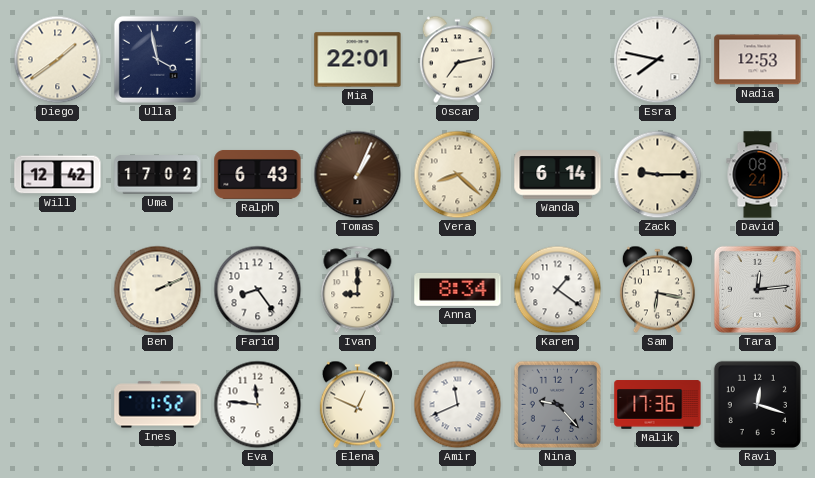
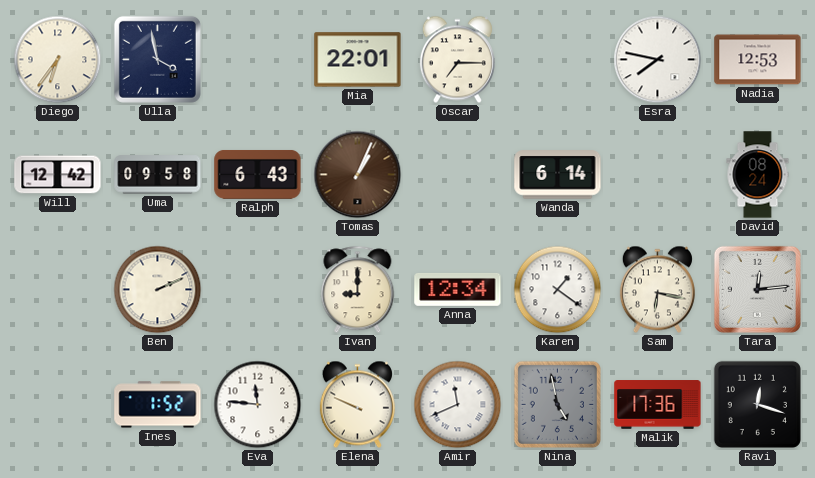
Diego: 1:39 -> 6:36 (58, 60)
Oscar: 7:13 -> 7:15 (457, 60)
Uma: 17:02 -> 09:58 (158, 175)
Vera: 8:22 -> none (458, 175)
Zack: 9:15 -> none (658, 175)
Farid: 8:24 -> none (258, 290)
Anna: 8:34 -> 12:34 (458, 290)
Elena: 12:49 -> 9:49 (357, 405)
Nina: 9:23 -> 4:58 (557, 404)
